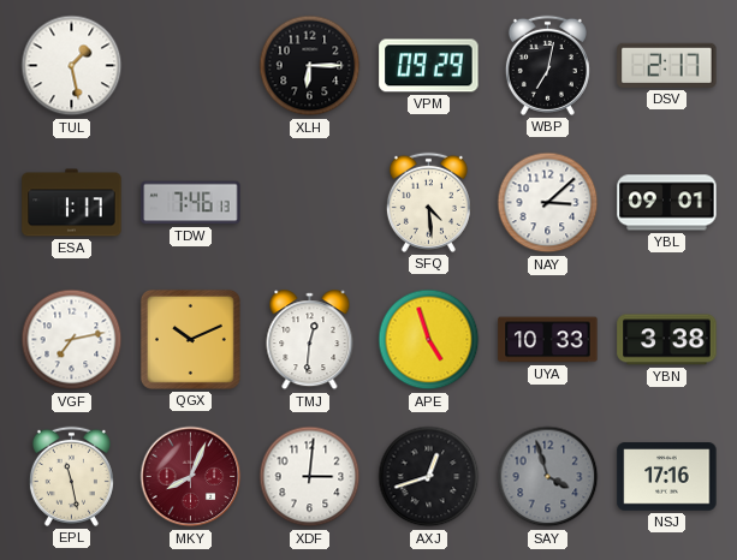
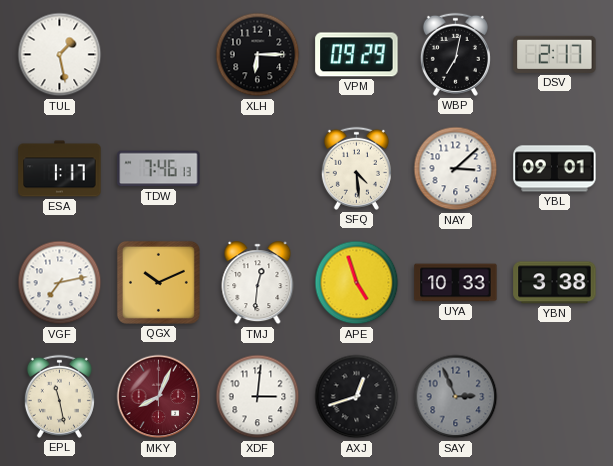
SAY: 3:57 -> 2:56 (456, 397)
NSJ: 17:16 -> none (667, 477)
